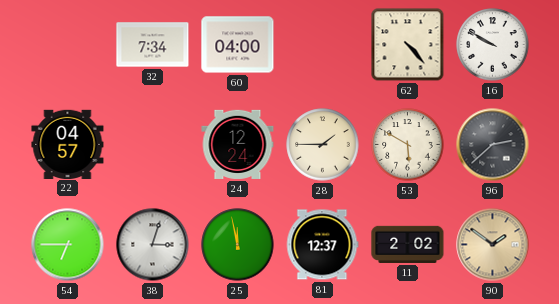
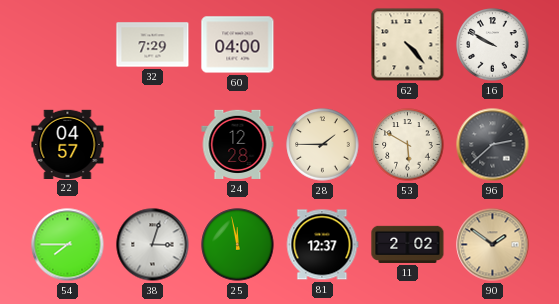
32: 7:34 -> 7:29 (153, 45)
24: 12:24 -> 12:28 (238, 144)
54: 6:45 -> 7:45 (68, 245)
